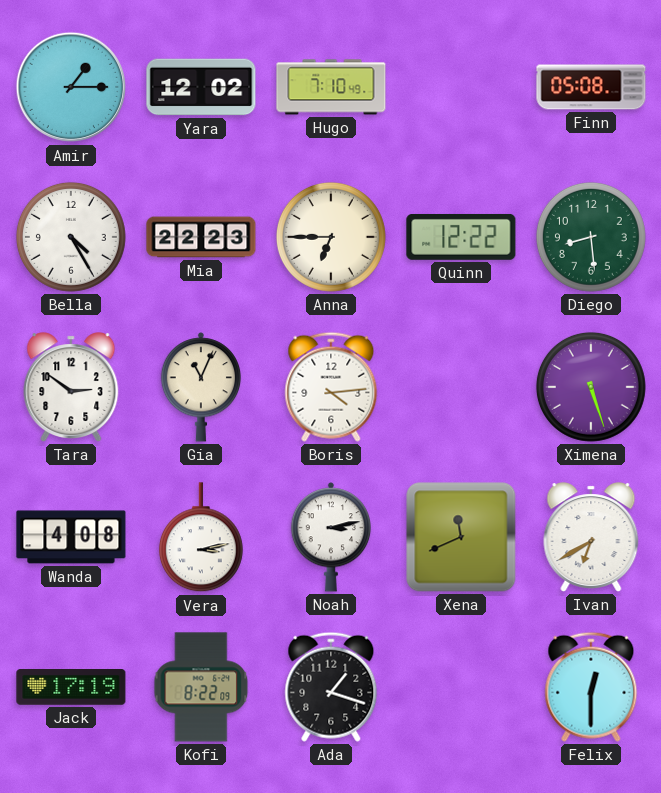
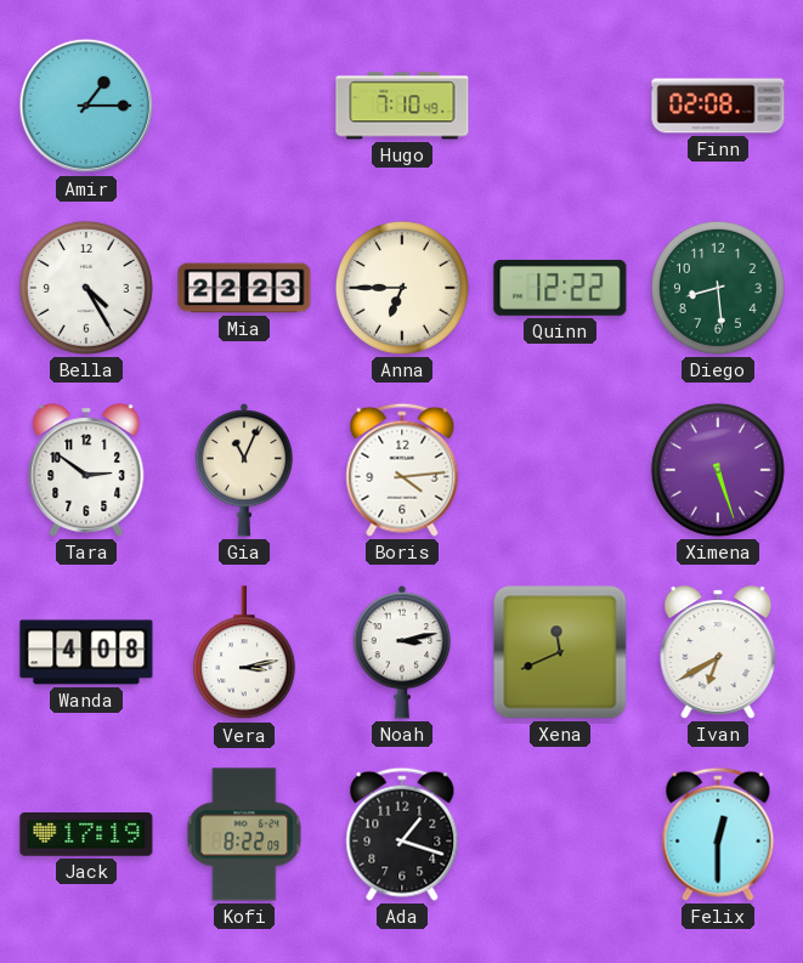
Yara: 12:02 -> none (201, 87)
Finn: 05:08 -> 02:08 (718, 106)
